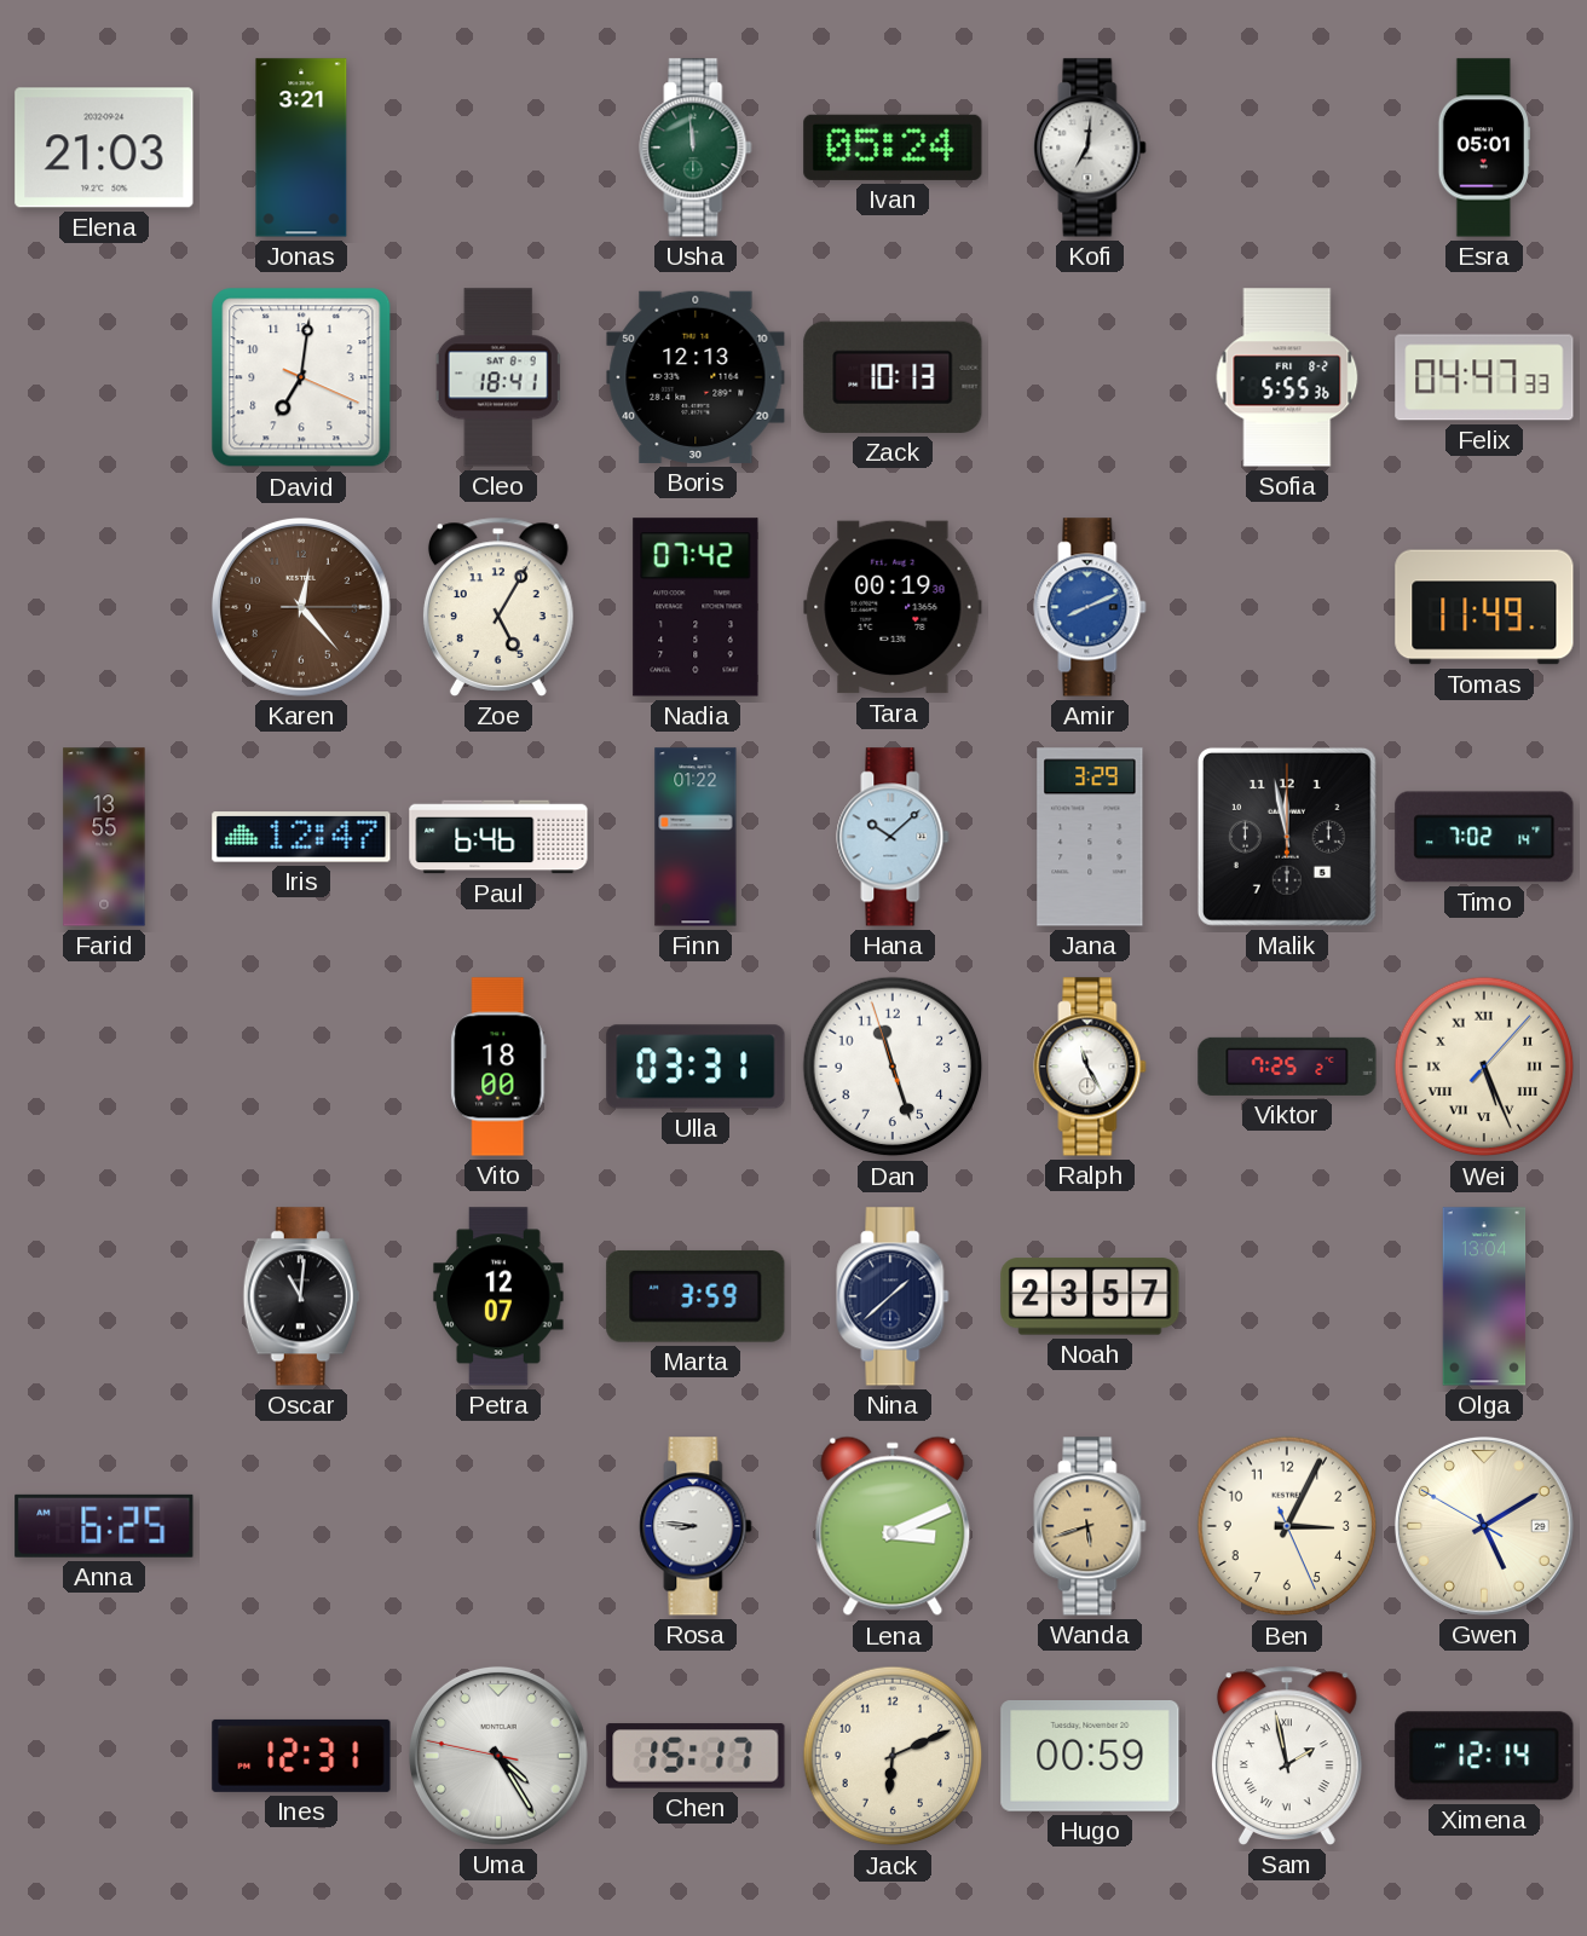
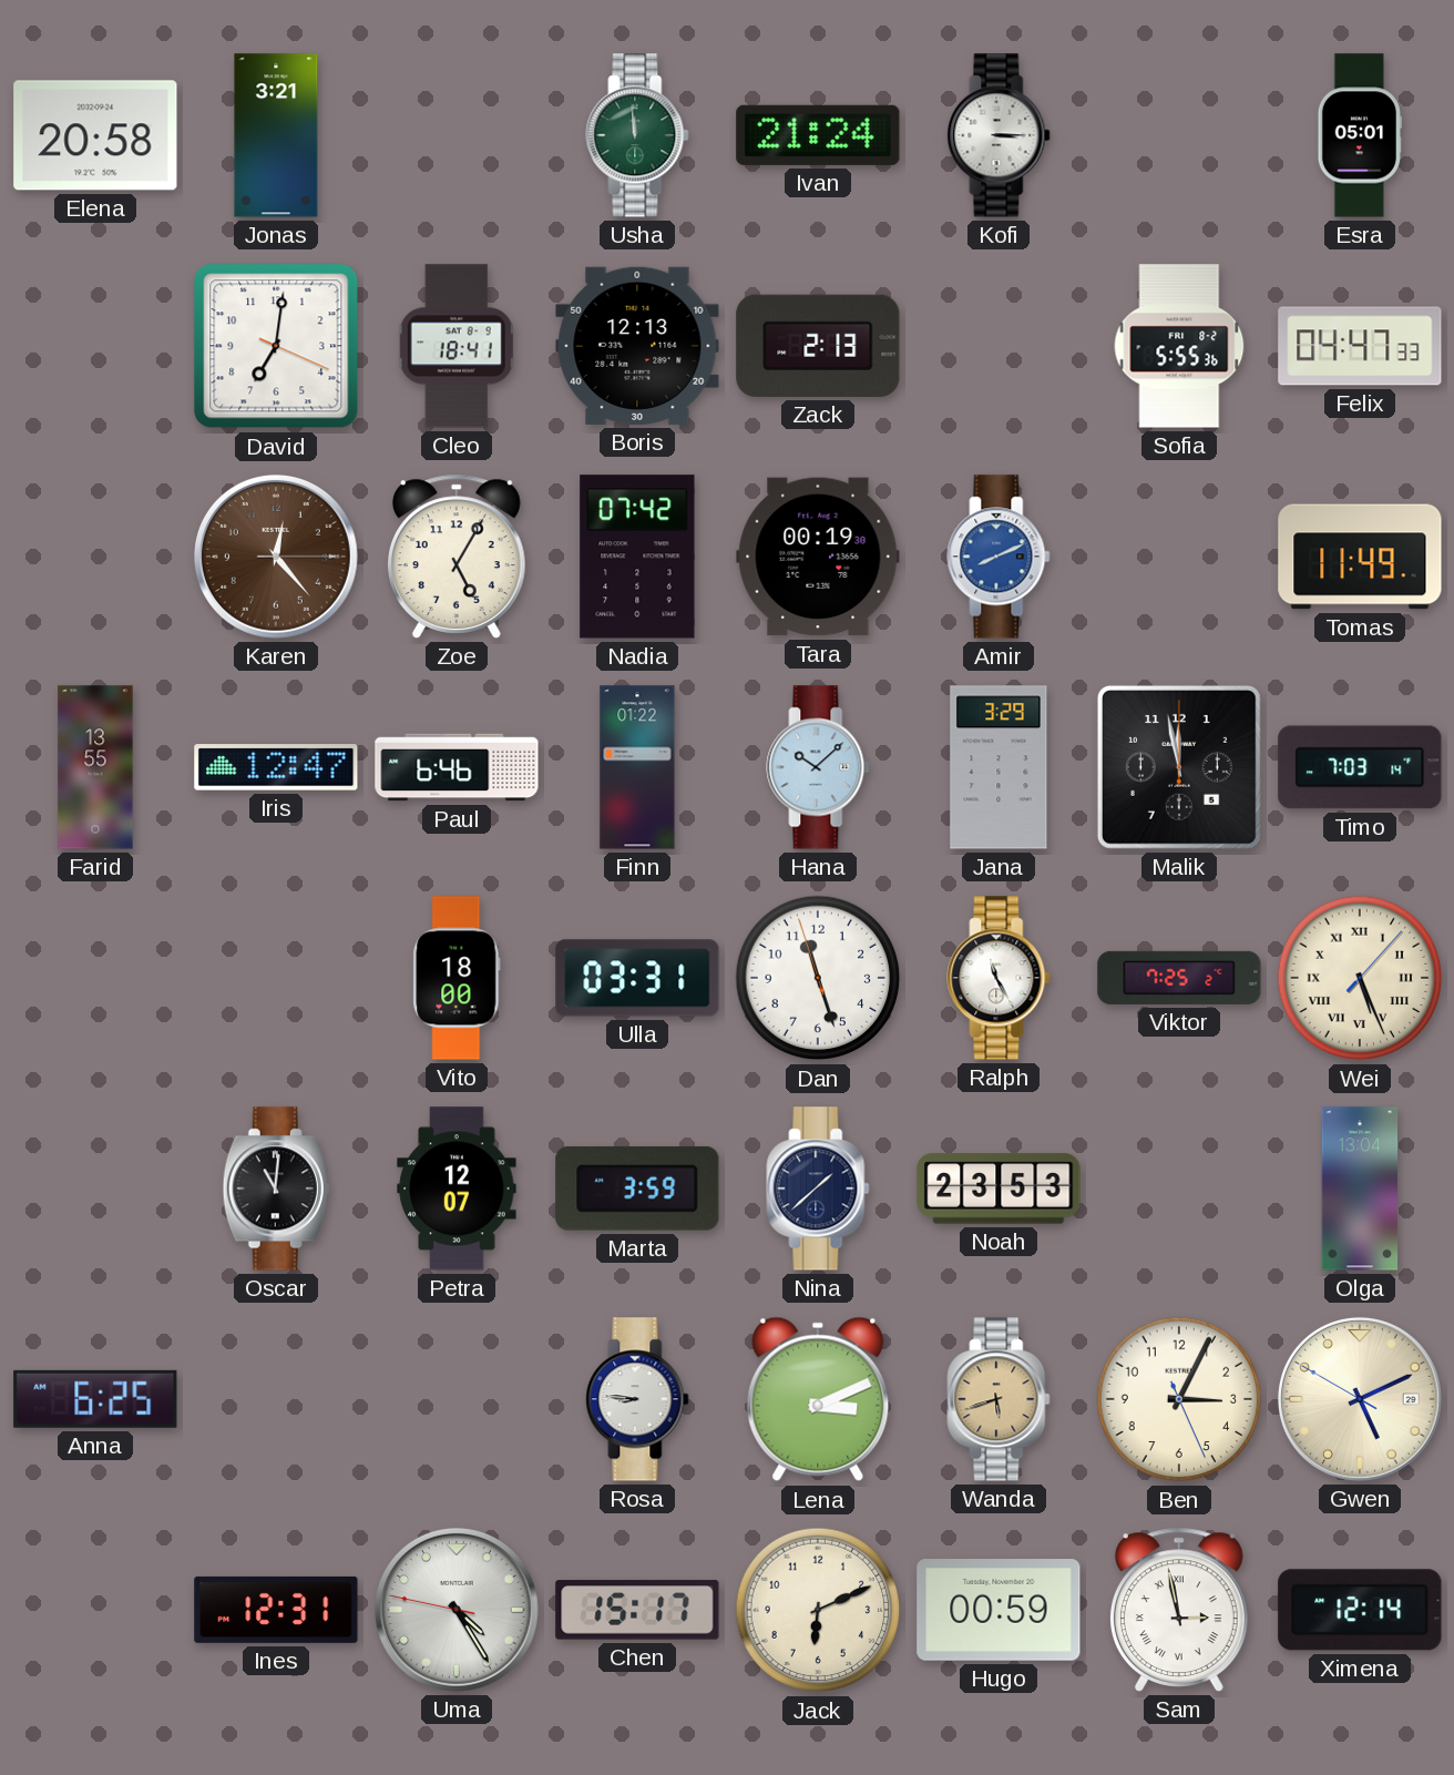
Elena: 21:03 -> 20:58 (95, 135)
Ivan: 05:24 -> 21:24 (818, 135)
Kofi: 7:01 -> 3:15 (999, 135)
Zack: 10:13 -> 2:13 (818, 346)
Timo: 7:02 -> 7:03 (1360, 767)
Noah: 23:57 -> 23:53 (999, 1189)
Gwen: 5:09 -> 5:10 (1360, 1399)
Sam: 1:58 -> 2:58 (1179, 1610)
